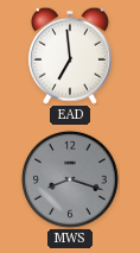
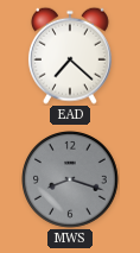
EAD: 6:59 -> 7:22 (70, 56)
